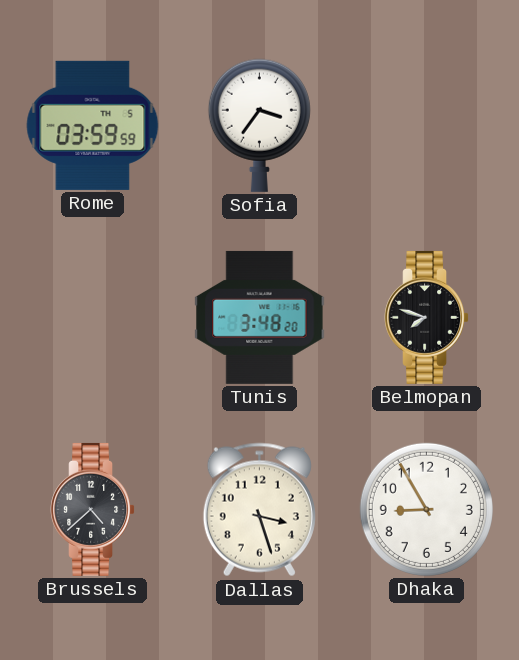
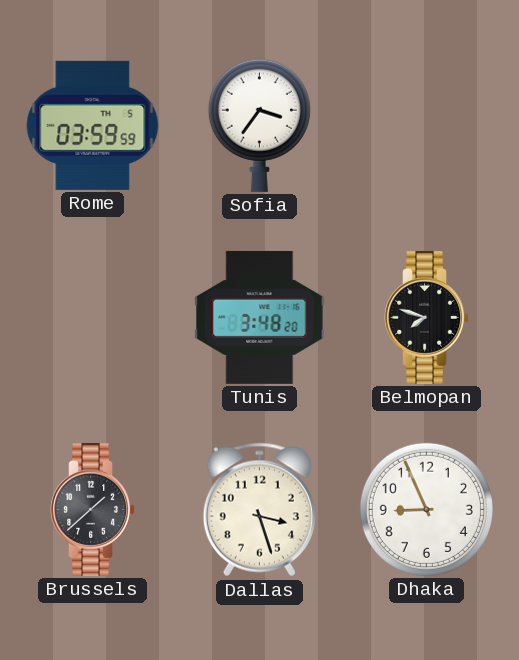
Brussels: 4:38 -> 1:38 (92, 509)
Dhaka: 8:55 -> 8:56 (426, 509)
